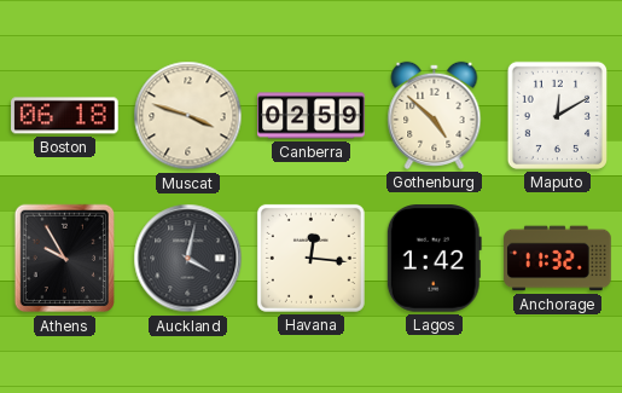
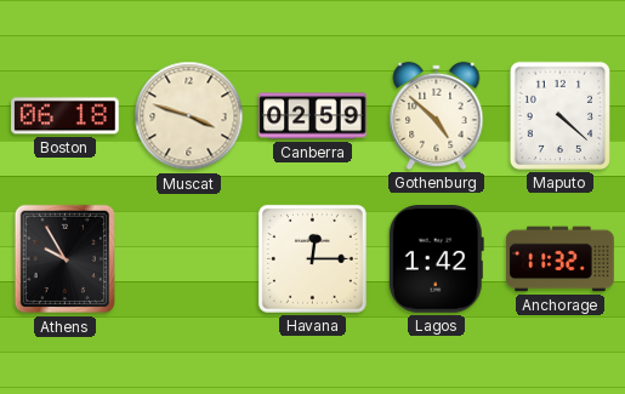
Maputo: 12:10 -> 4:22 (559, 115)
Auckland: 4:02 -> none (188, 259)
Havana: 12:16 -> 12:15 (312, 258)
